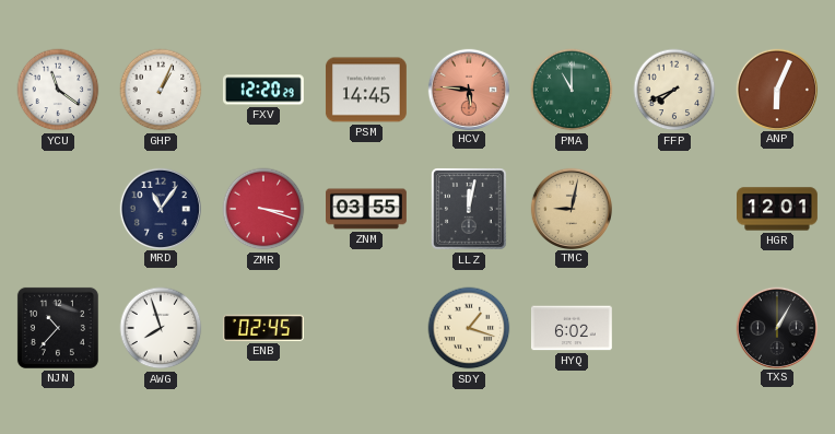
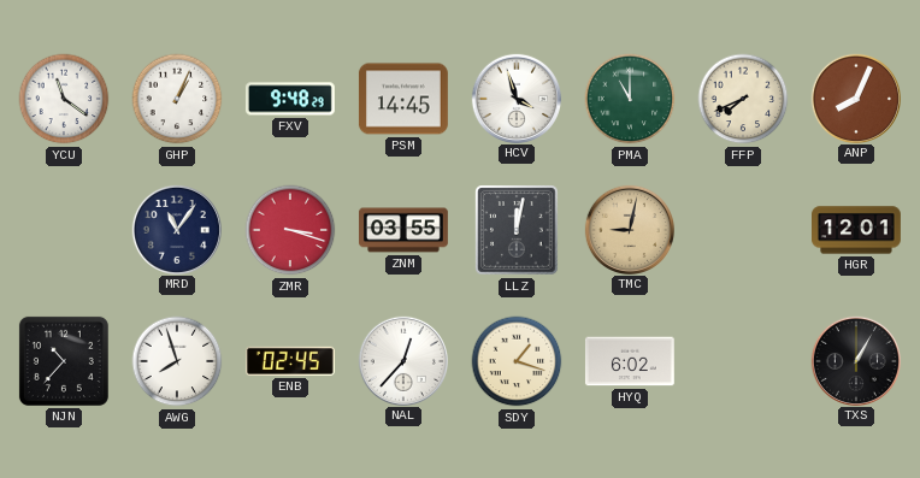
FXV: 12:20 -> 9:48 (290, 99)
HCV: 5:46 -> 3:57 (515, 98)
HCV dial: salmon -> white (515, 98)
ANP: 6:04 -> 8:04 (855, 98)
NAL: none -> 12:37 (402, 360)
